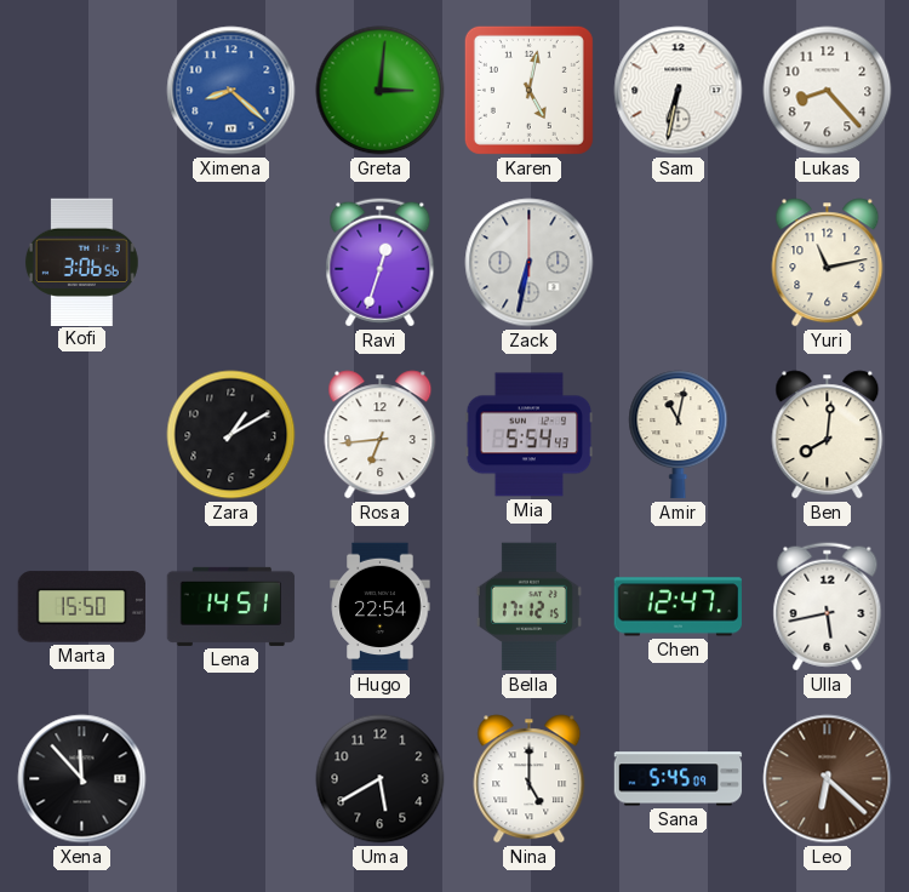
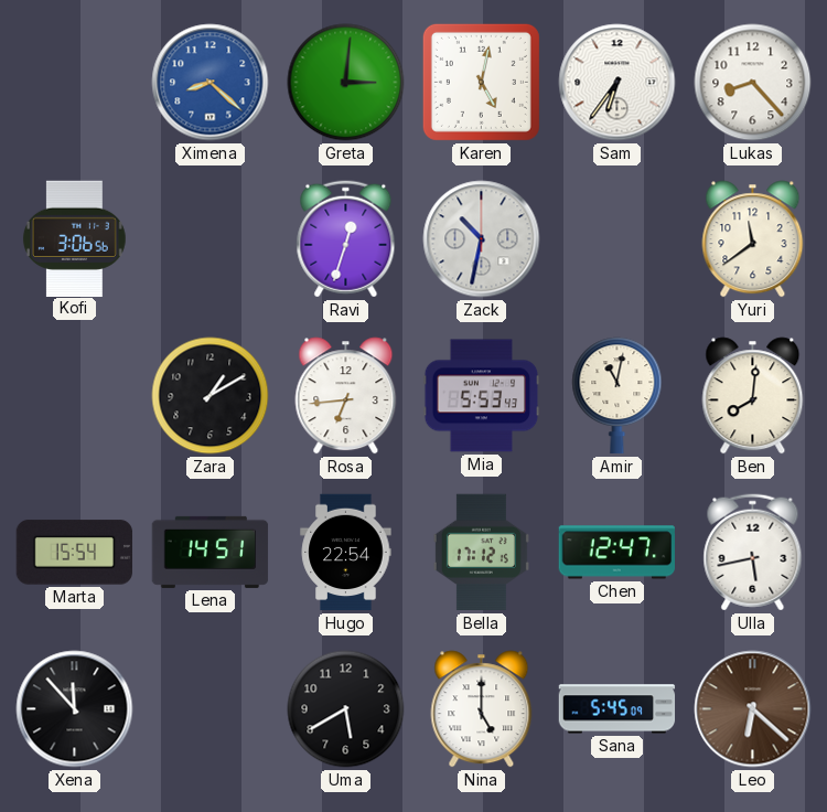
Sam: 6:32 -> 6:36 (617, 83)
Zack: 6:32 -> 10:32 (482, 239)
Yuri: 11:13 -> 11:39 (753, 239)
Mia: 5:54 -> 5:53 (482, 396)
Marta: 15:50 -> 15:54 (75, 553)
